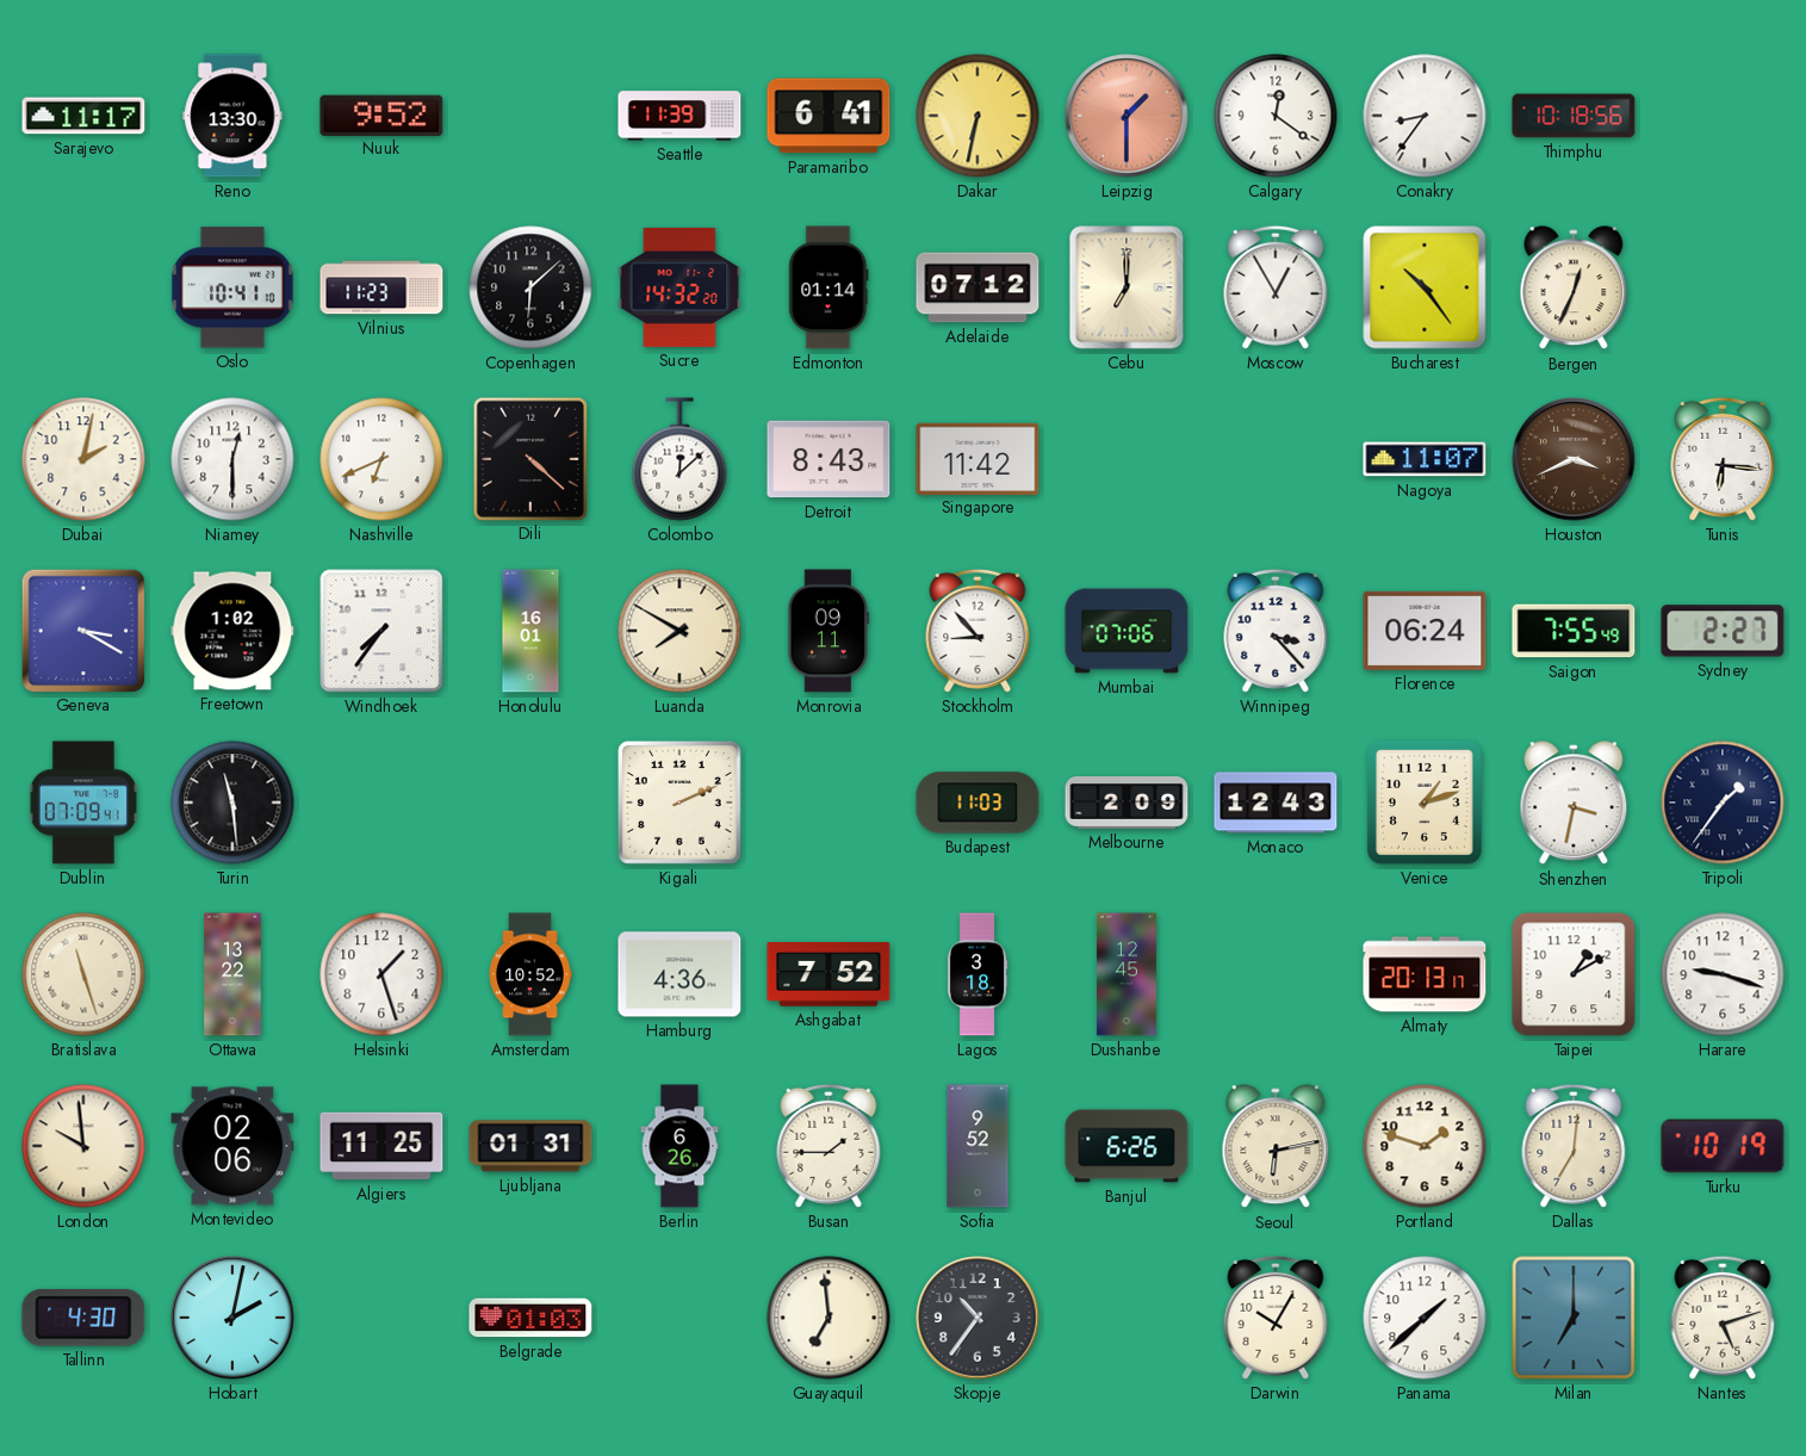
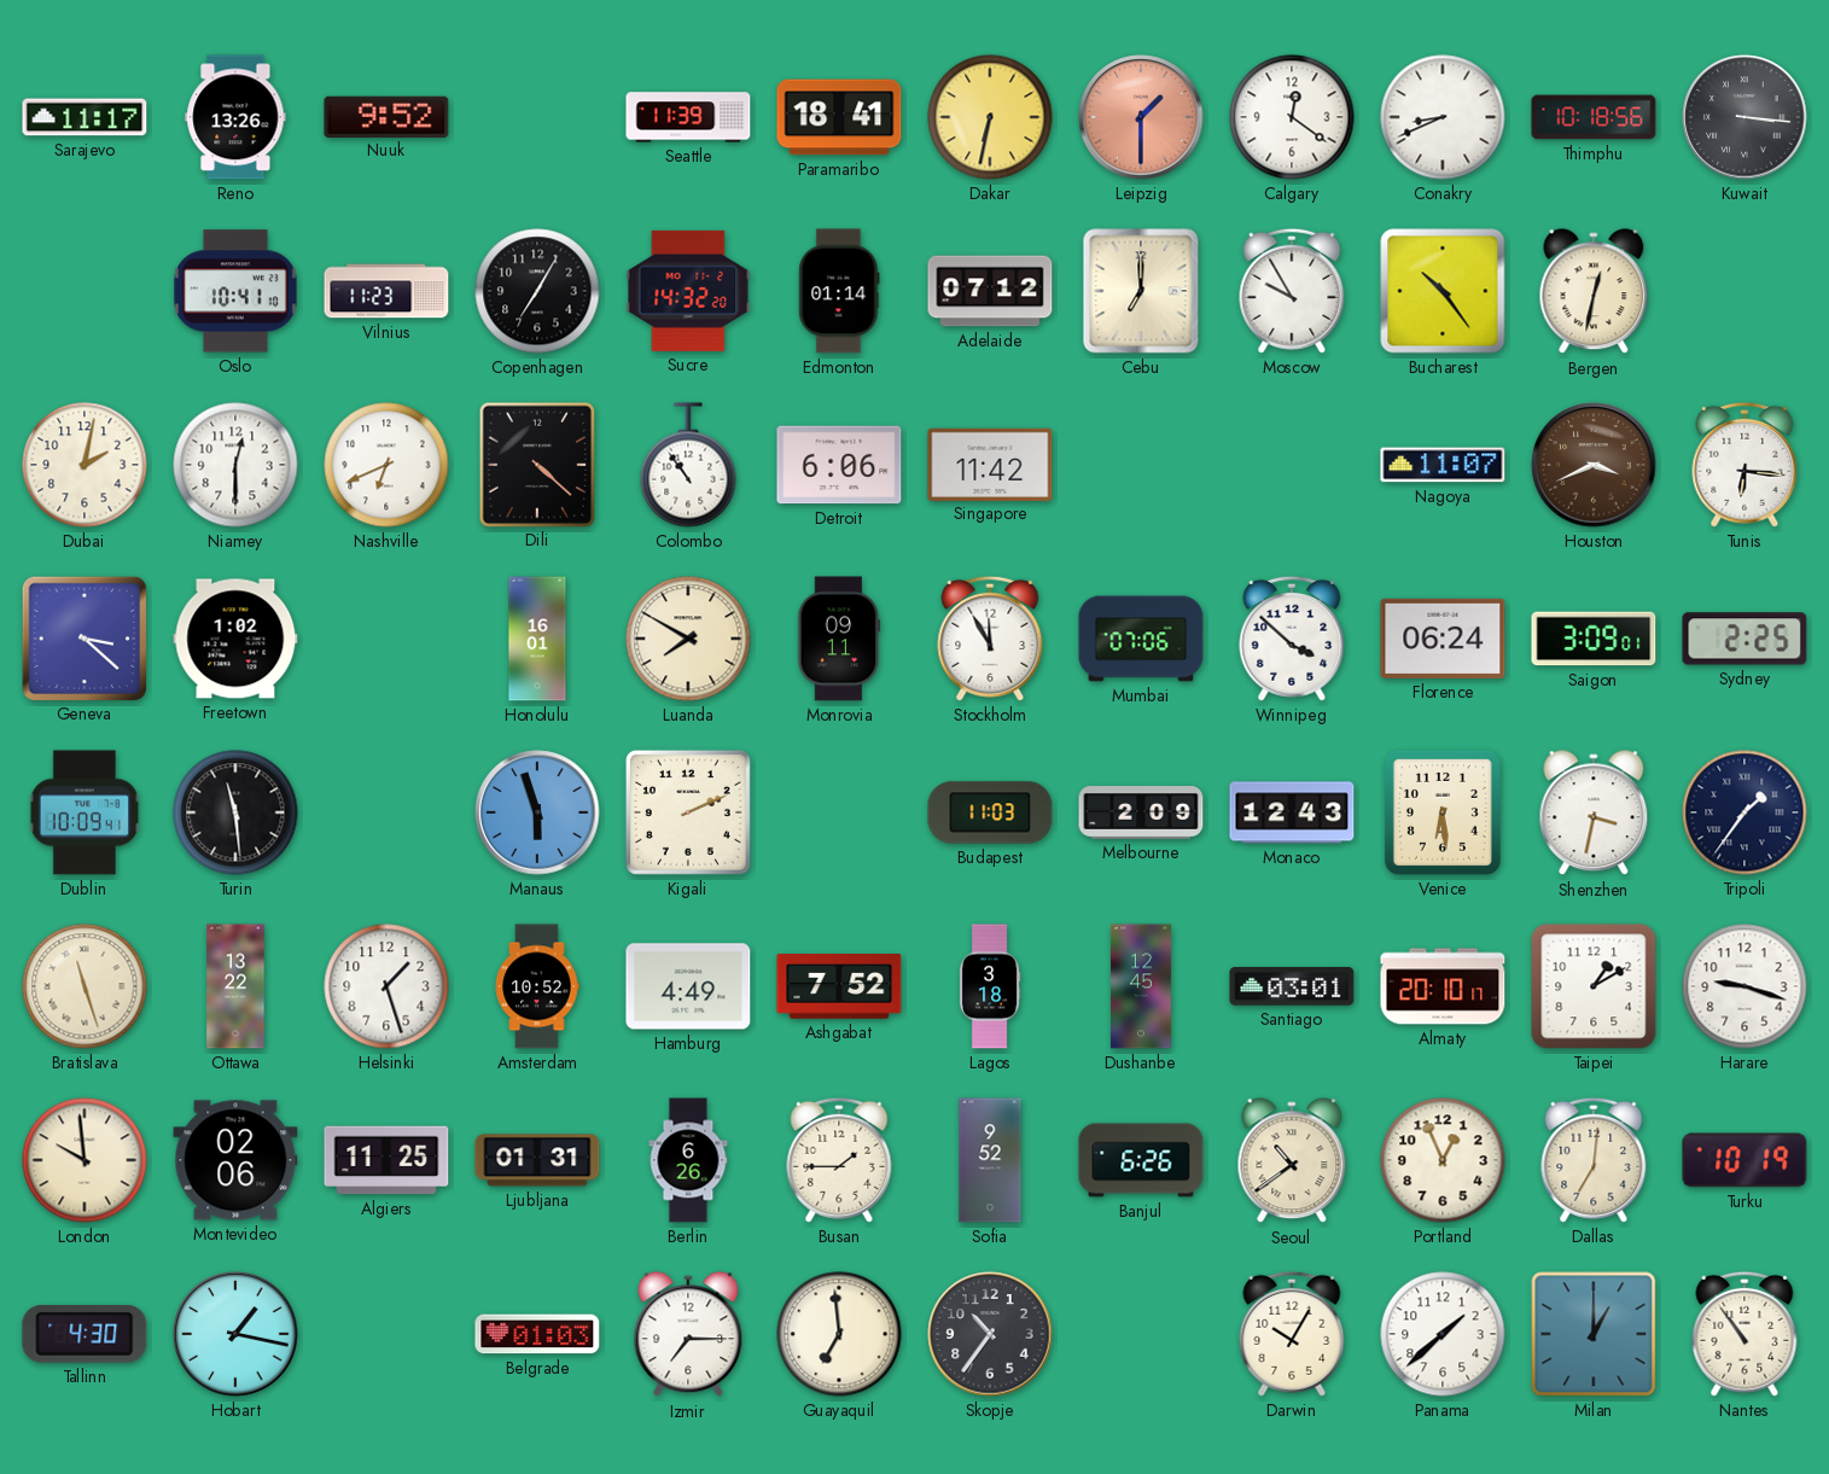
Reno: 13:30 -> 13:26 (235, 117)
Paramaribo: 6:41 -> 18:41 (839, 117)
Conakry: 8:36 -> 8:41 (1443, 117)
Kuwait: none -> 3:16 (1744, 117)
Copenhagen: 6:08 -> 7:05 (537, 291)
Moscow: 12:55 -> 9:55 (1292, 291)
Bergen: 12:34 -> 12:32 (1594, 292)
Colombo: 12:08 -> 10:54 (688, 465)
Detroit: 8:43 -> 6:06 (839, 465)
Geneva: 3:20 -> 3:22 (83, 637)
Windhoek: 7:36 -> none (381, 631)
Stockholm: 8:53 -> 11:55 (990, 639)
Winnipeg: 3:23 -> 3:52 (1292, 639)
Saigon: 7:55 -> 3:09 (1594, 639)
Sydney: 2:27 -> 2:25 (1744, 639)
Dublin: 07:09 -> 10:09 (85, 812)
Manaus: none -> 5:57 (537, 812)
Venice: 1:12 -> 6:29 (1443, 812)
Hamburg: 4:36 -> 4:49 (688, 986)
Santiago: none -> 03:01 (1292, 987)
Almaty: 20:13 -> 20:10 (1443, 986)
Seoul: 6:13 -> 10:39 (1292, 1161)
Portland: 1:48 -> 12:56 (1443, 1160)
Hobart: 2:02 -> 1:17 (235, 1334)
Izmir: none -> 7:15 (688, 1335)
Milan: 7:00 -> 1:00 (1594, 1334)
Nantes: 5:12 -> 10:54 (1744, 1334)
